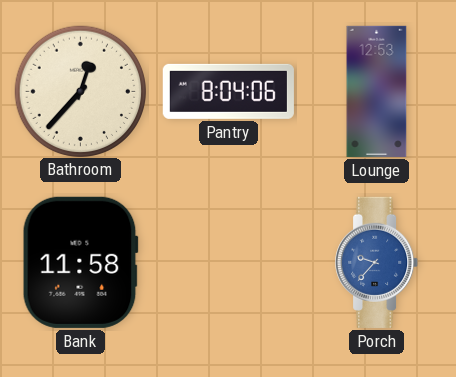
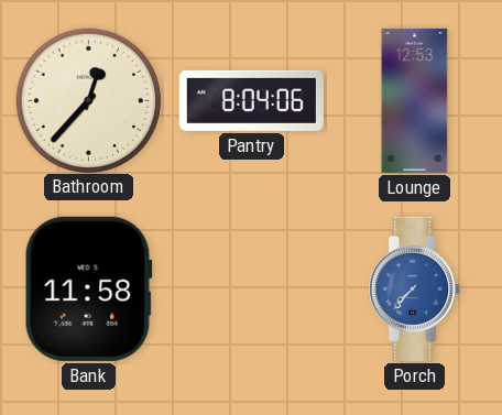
Porch: 9:37 -> 7:37 (415, 288)
